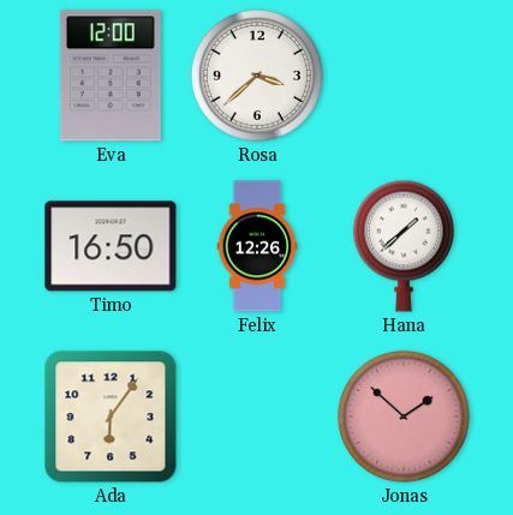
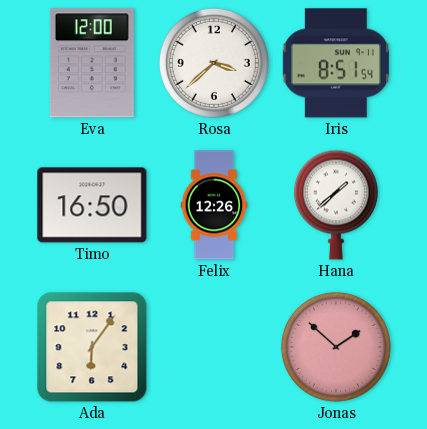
Iris: none -> 8:51 (336, 63)
